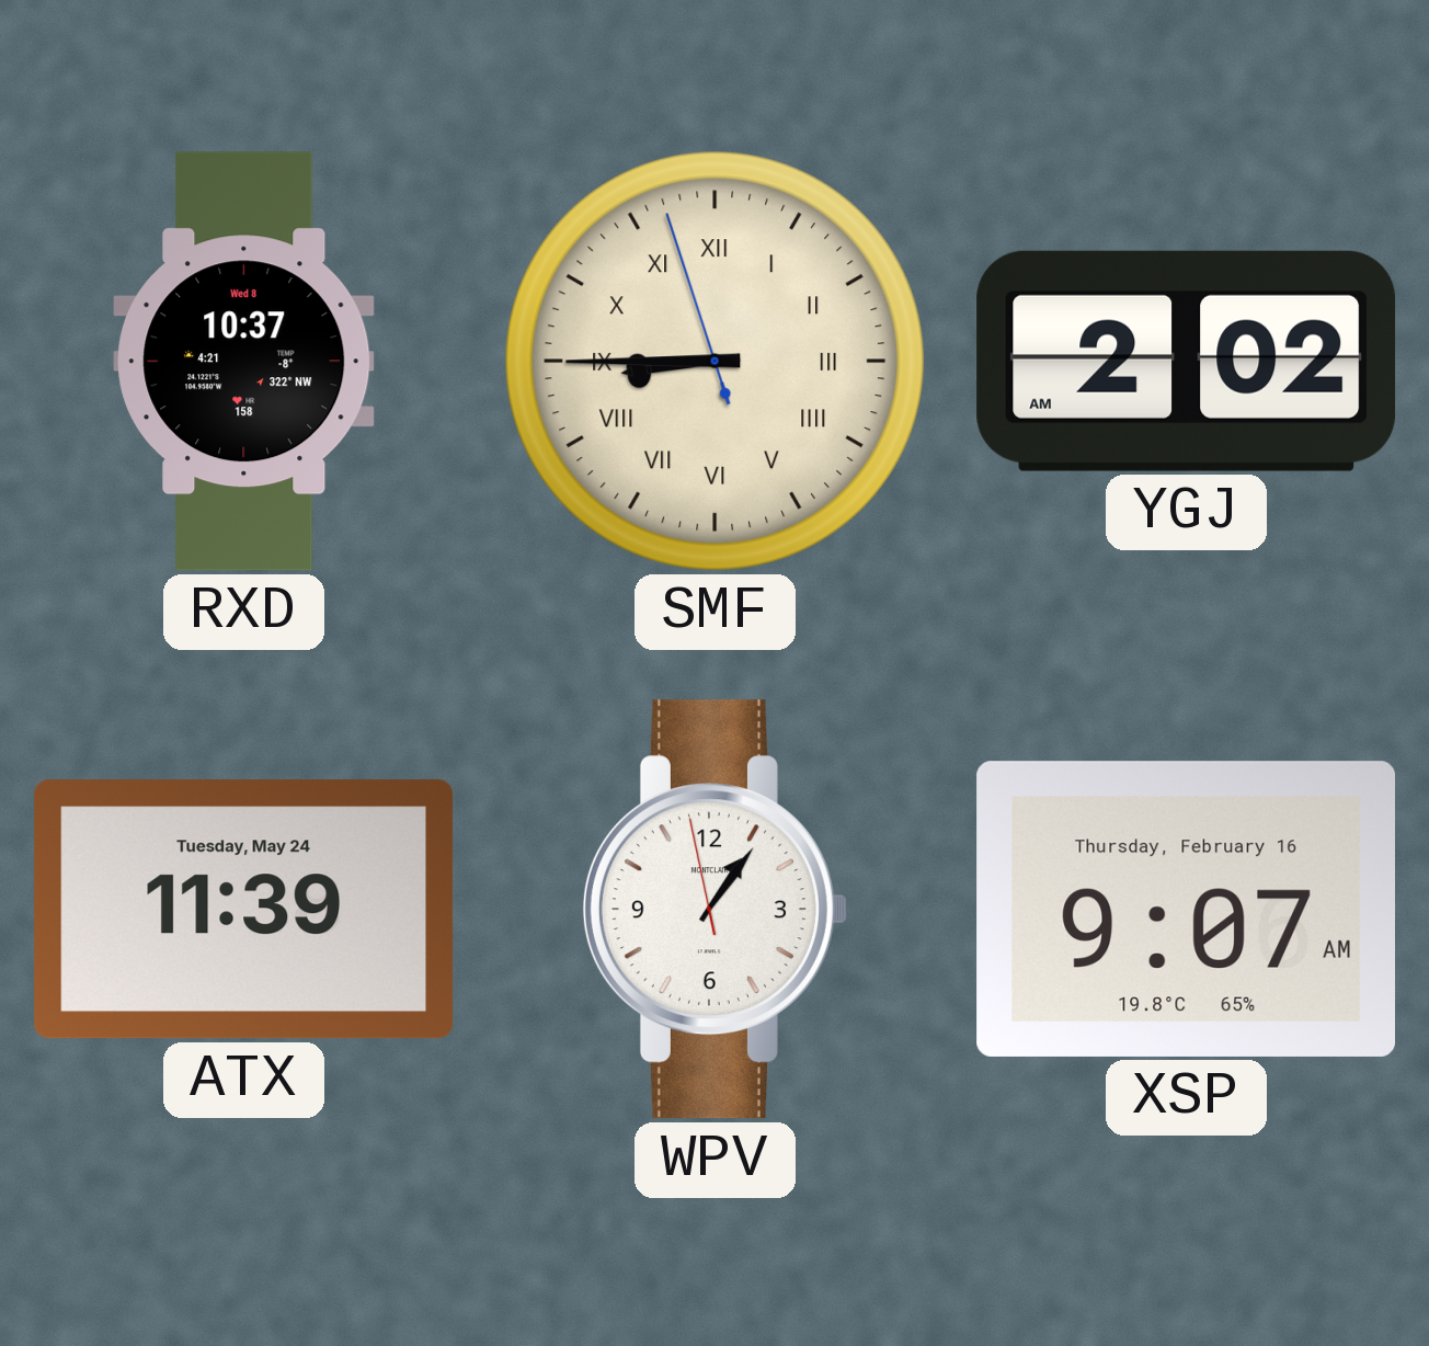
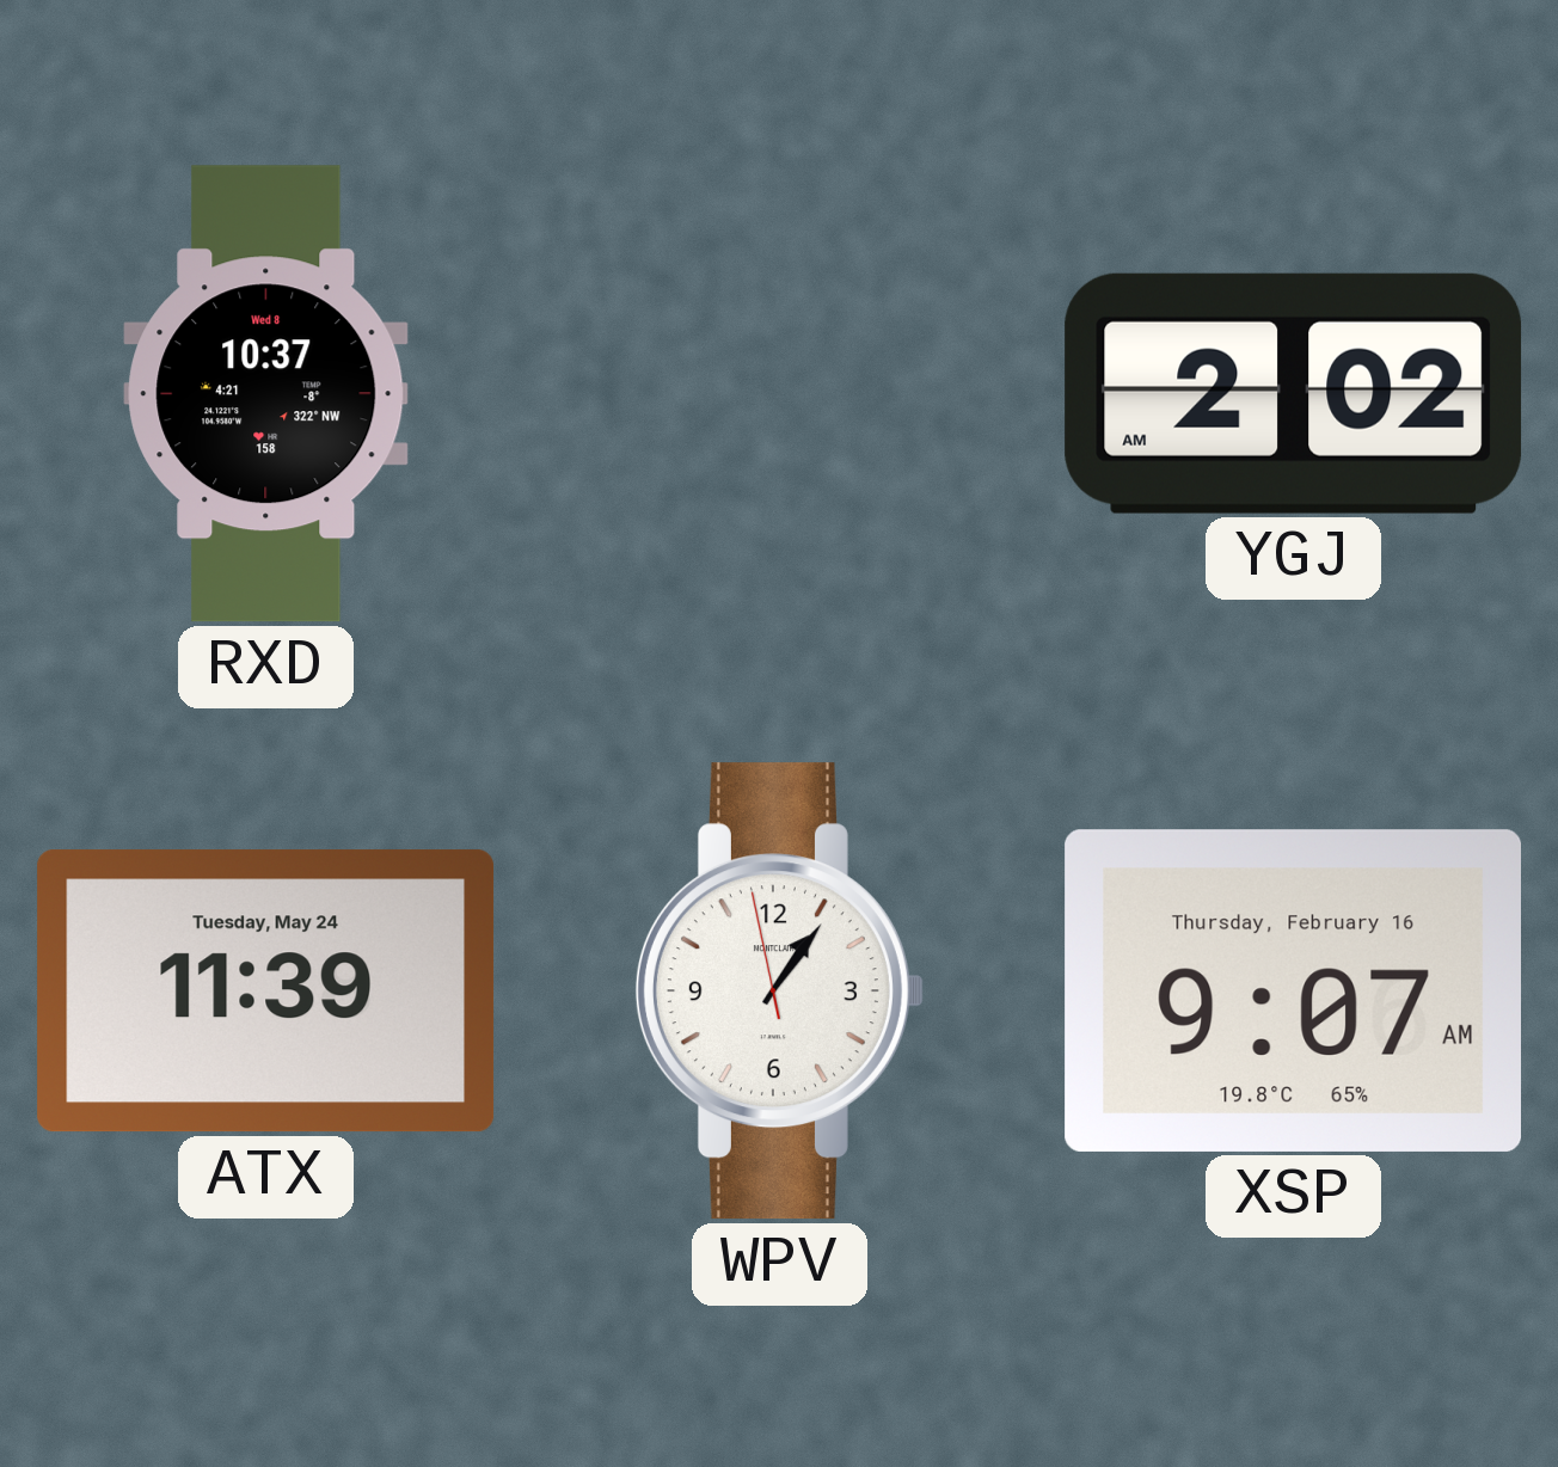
SMF: 8:44 -> none (714, 361)
